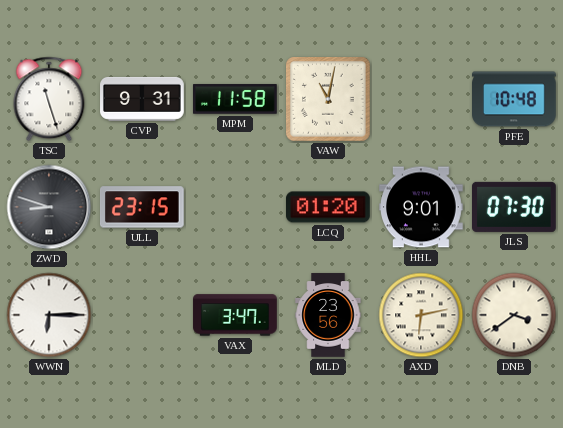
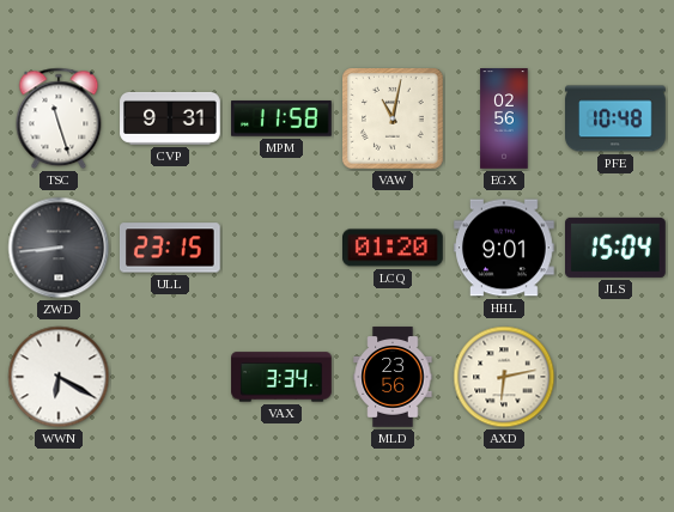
EGX: none -> 02:56 (504, 118)
ZWD: 8:48 -> 8:44 (59, 248)
JLS: 07:30 -> 15:04 (617, 248)
WWN: 6:15 -> 6:20 (59, 377)
VAX: 3:47 -> 3:34 (281, 377)
DNB: 3:39 -> none (514, 315)
